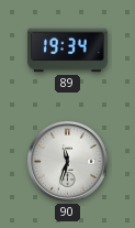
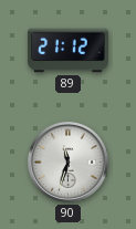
89: 19:34 -> 21:12 (69, 51)
